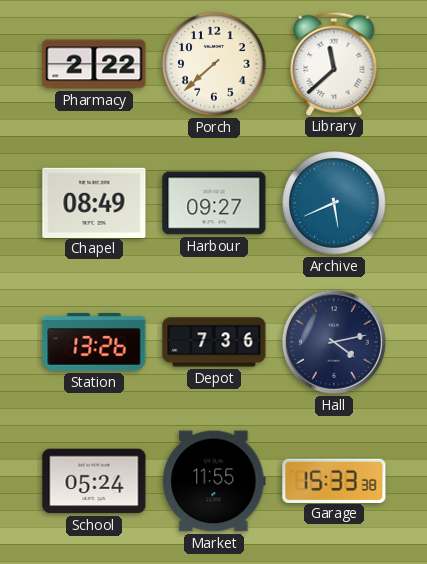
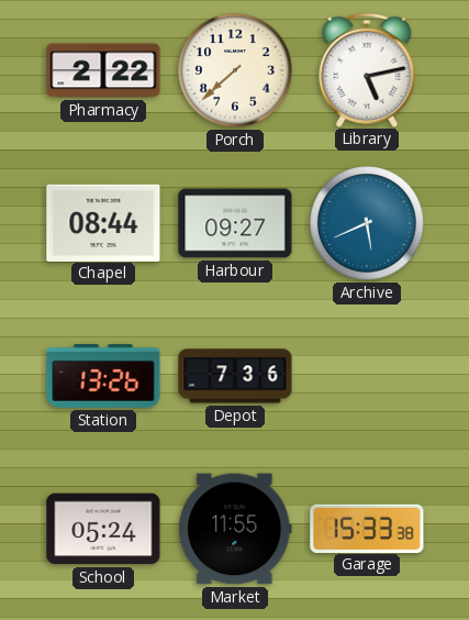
Library: 11:38 -> 5:13 (367, 69)
Chapel: 08:49 -> 08:44 (103, 222)
Hall: 4:13 -> none (334, 342)
